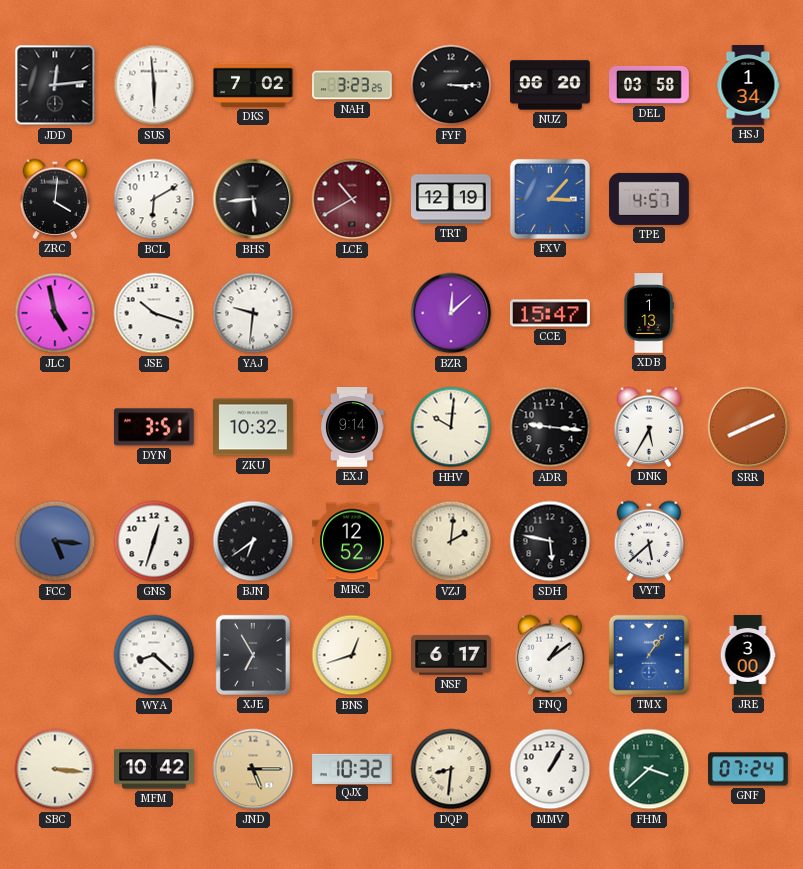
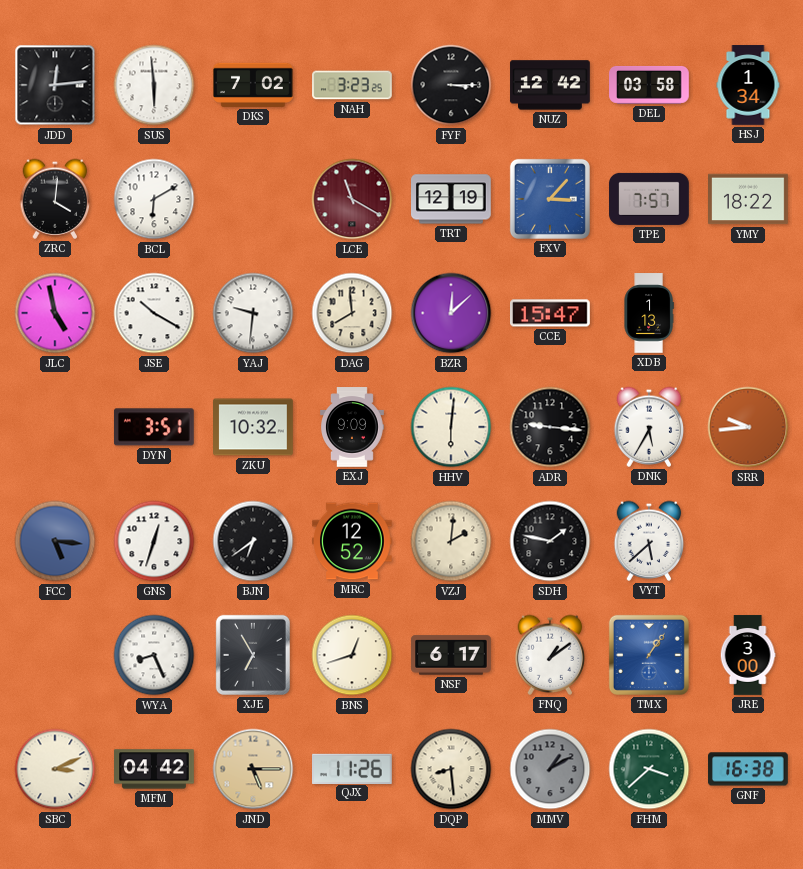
NUZ: 06:20 -> 12:42 (550, 85)
BHS: 5:44 -> none (253, 199)
LCE: 10:40 -> 11:20 (352, 199)
TPE: 4:57 -> 7:57 (649, 199)
YMY: none -> 18:22 (748, 199)
JSE: 10:18 -> 10:20 (154, 313)
DAG: none -> 7:59 (352, 313)
EXJ: 9:14 -> 9:09 (353, 427)
HHV: 10:01 -> 6:01 (451, 427)
SRR: 8:11 -> 9:44 (748, 427)
SDH: 5:47 -> 1:47 (550, 541)
WYA: 8:22 -> 8:26 (154, 655)
SBC: 3:16 -> 3:11 (55, 769)
MFM: 10:42 -> 04:42 (154, 769)
QJX: 10:32 -> 11:26 (353, 768)
DQP: 8:31 -> 8:29 (451, 769)
MMV: 1:05 -> 1:10 (550, 769)
MMV dial: white -> grey (550, 769)
GNF: 07:24 -> 16:38 (748, 769)
